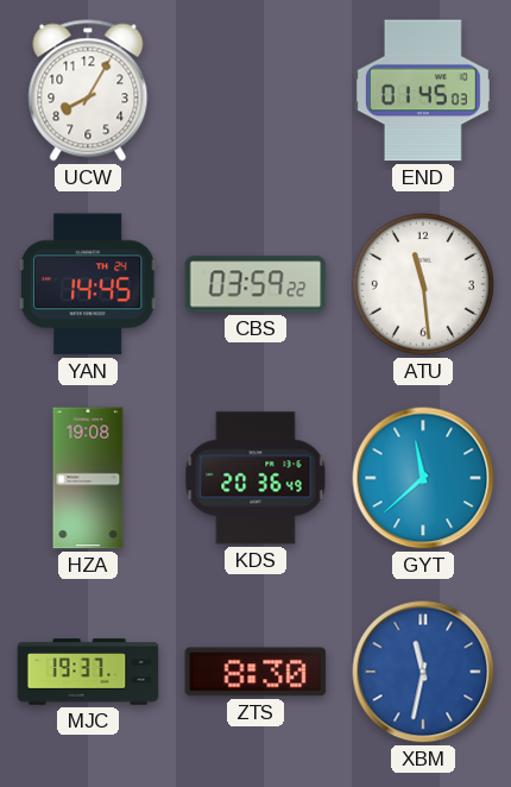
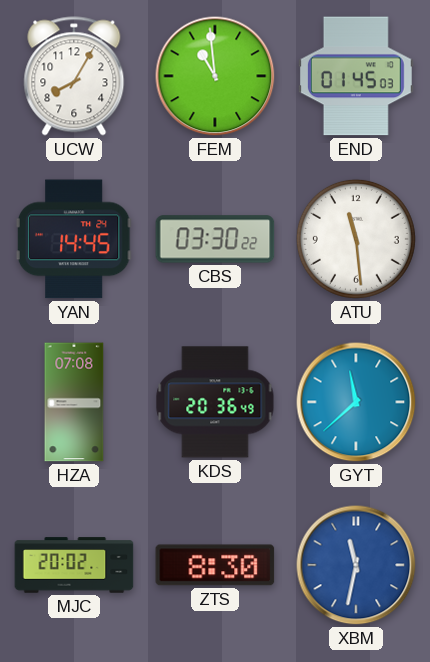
FEM: none -> 10:59 (215, 76)
CBS: 03:59 -> 03:30 (215, 239)
HZA: 19:08 -> 07:08 (74, 402)
MJC: 19:37 -> 20:02 (74, 565)
